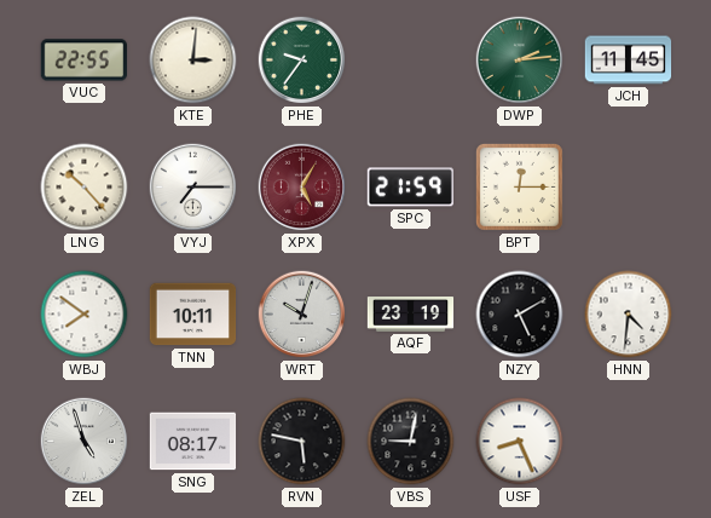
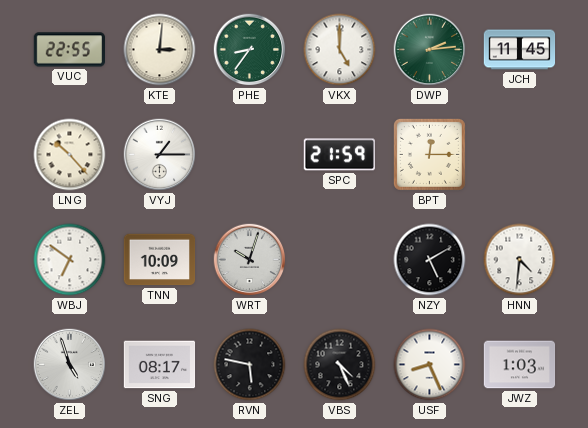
PHE: 9:36 -> 8:36 (250, 50)
VKX: none -> 5:00 (340, 50)
VYJ: 7:15 -> 1:15 (160, 155)
XPX: 5:05 -> none (302, 188)
WBJ: 7:51 -> 6:51 (70, 260)
TNN: 10:11 -> 10:09 (160, 260)
AQF: 23:19 -> none (411, 315)
VBS: 9:02 -> 4:26 (340, 365)
JWZ: none -> 1:03 (520, 365)
